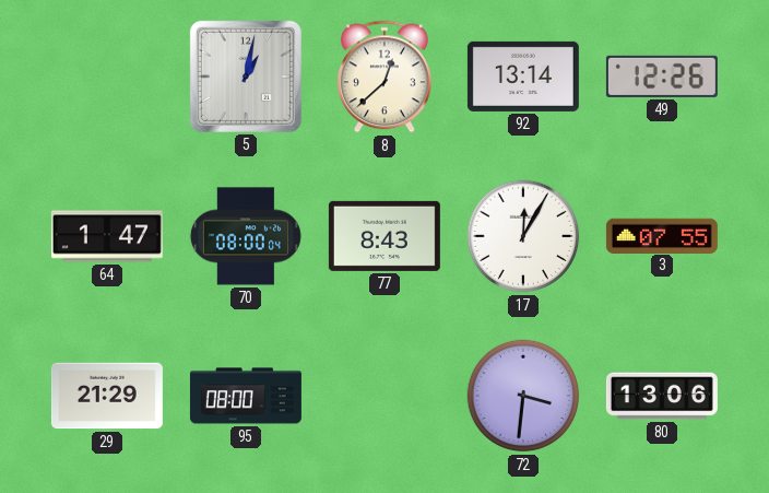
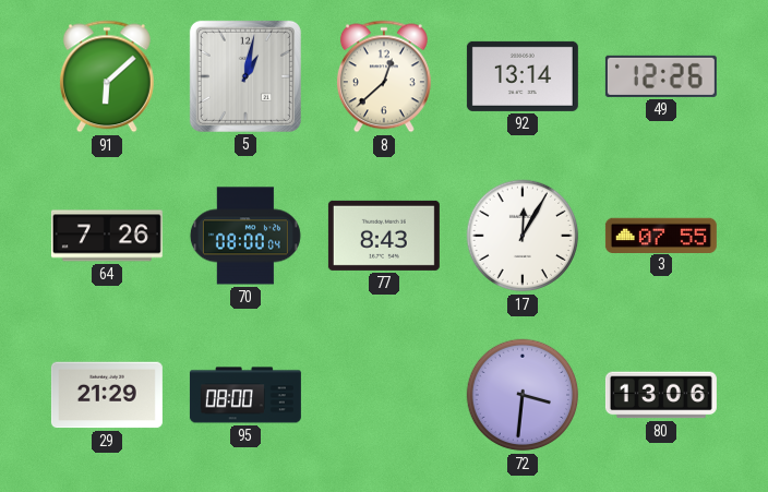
91: none -> 6:08 (107, 76)
64: 1:47 -> 7:26 (107, 236)
